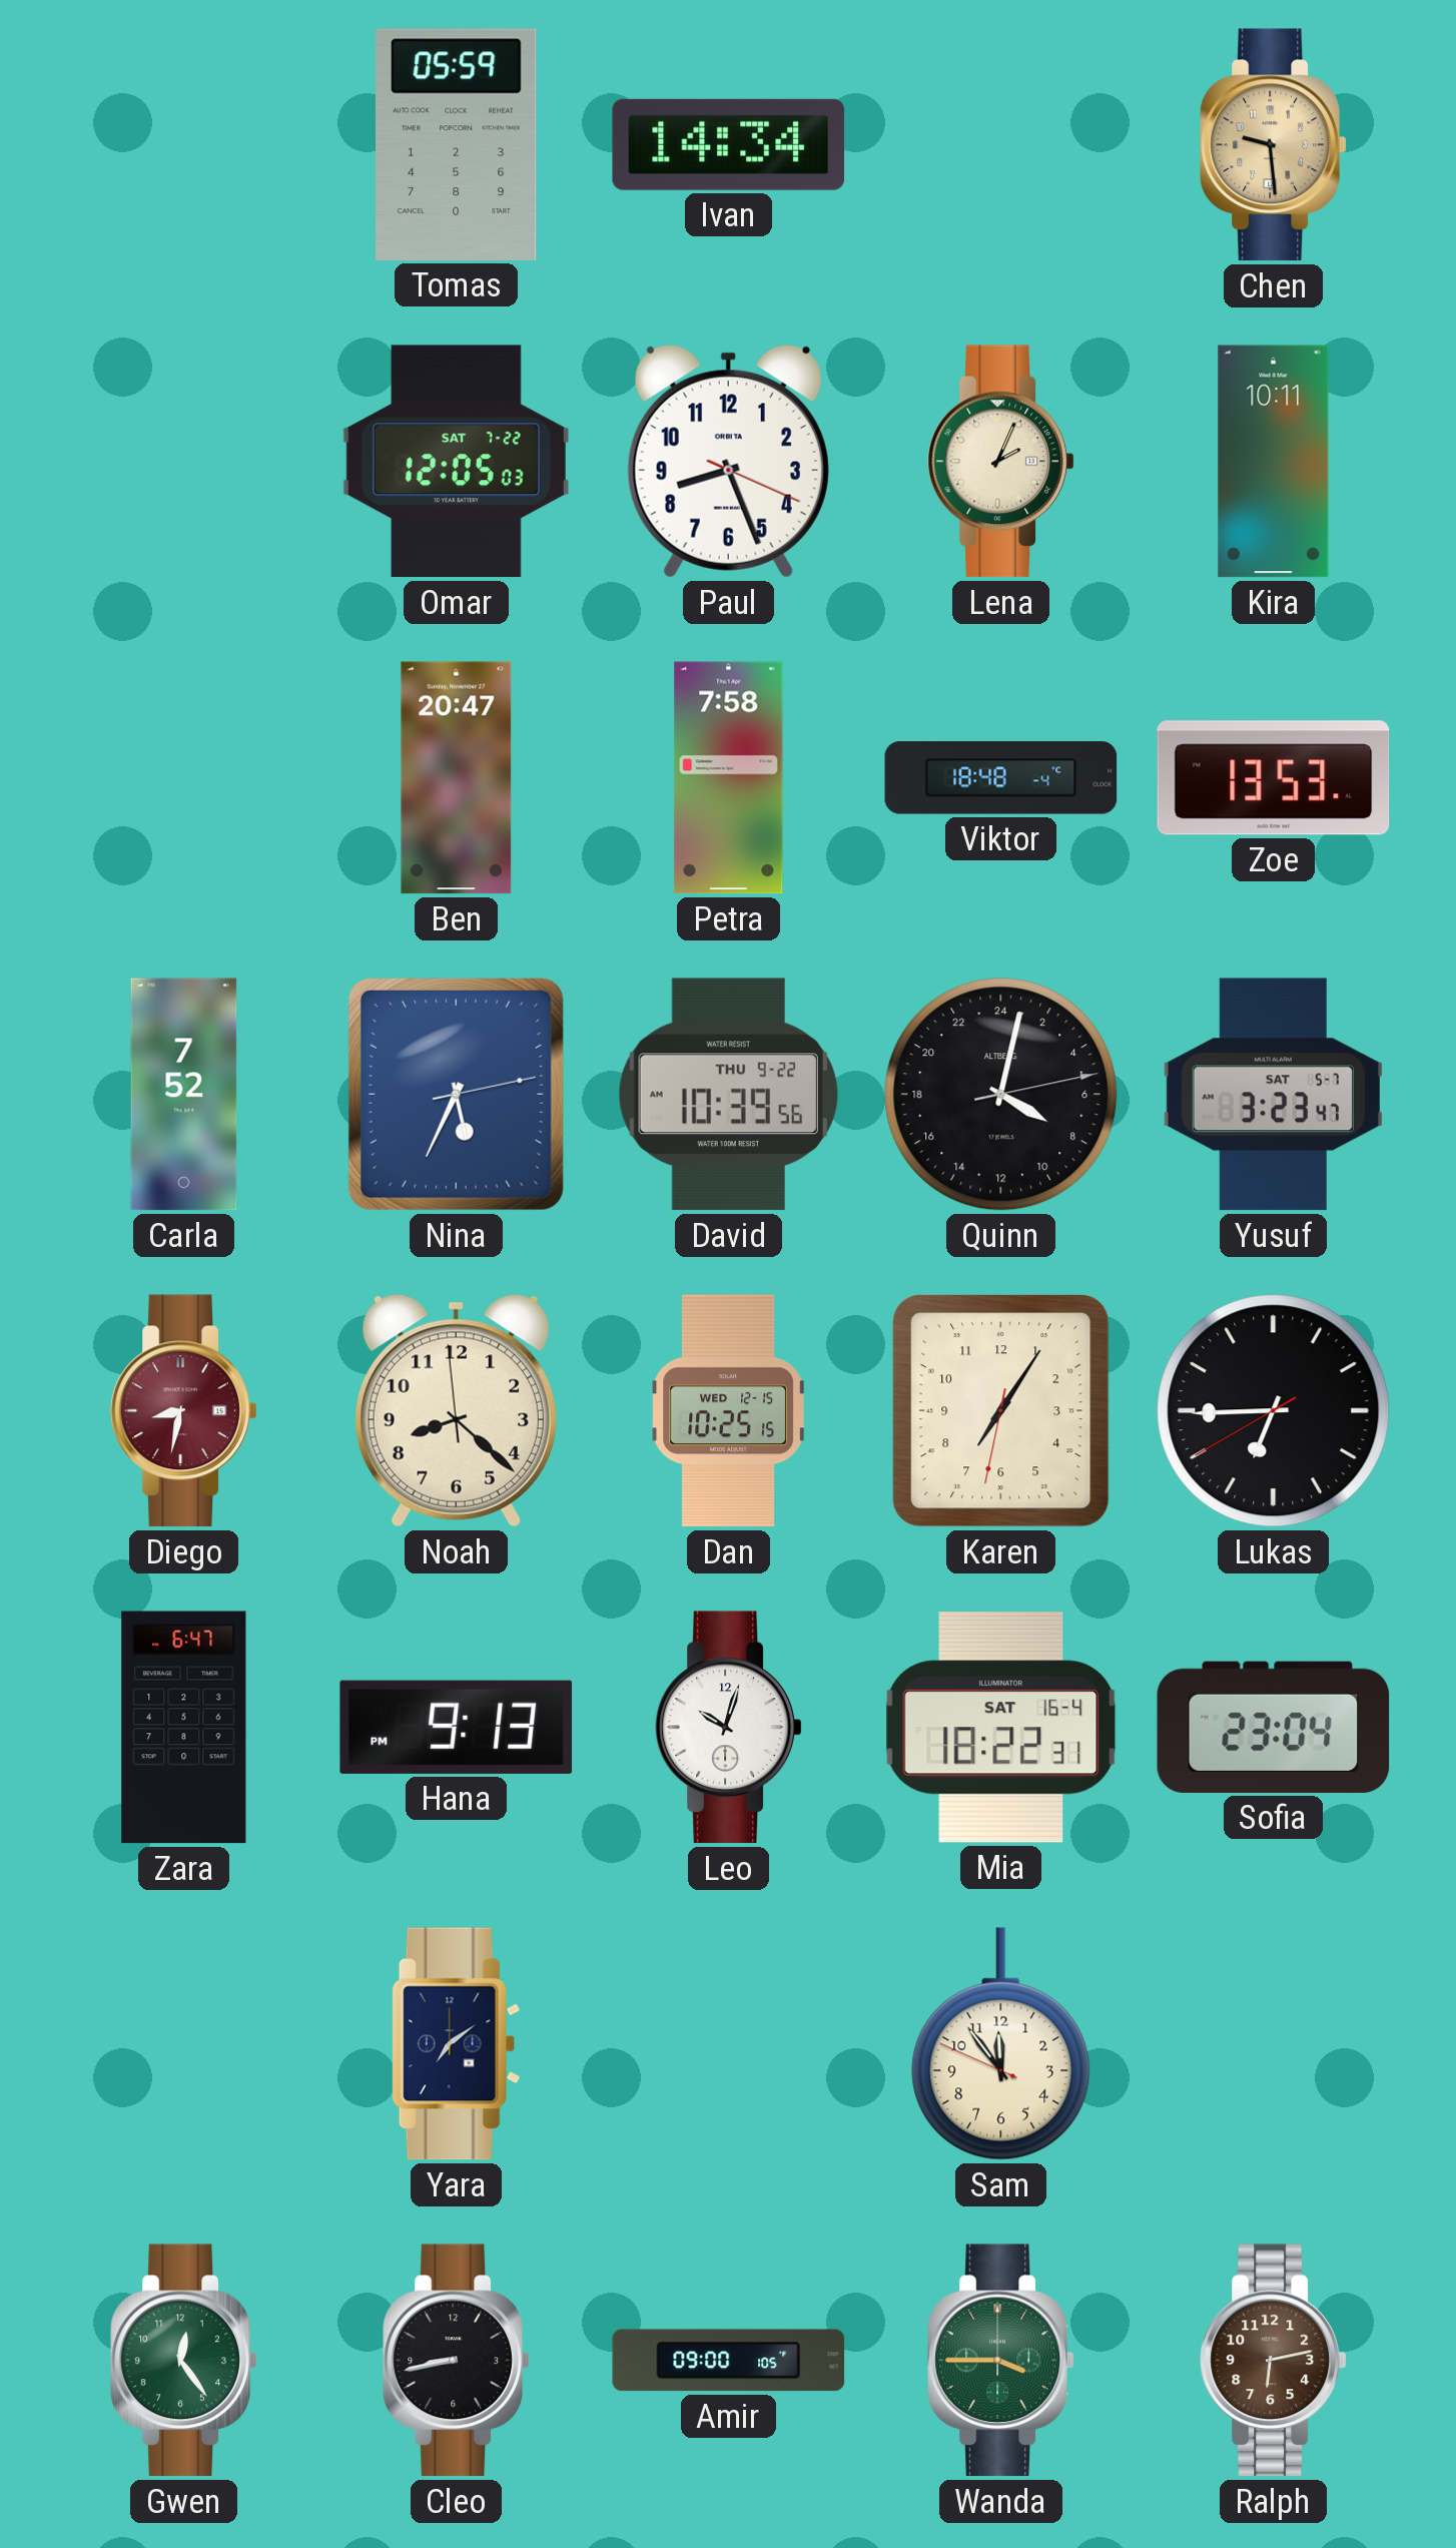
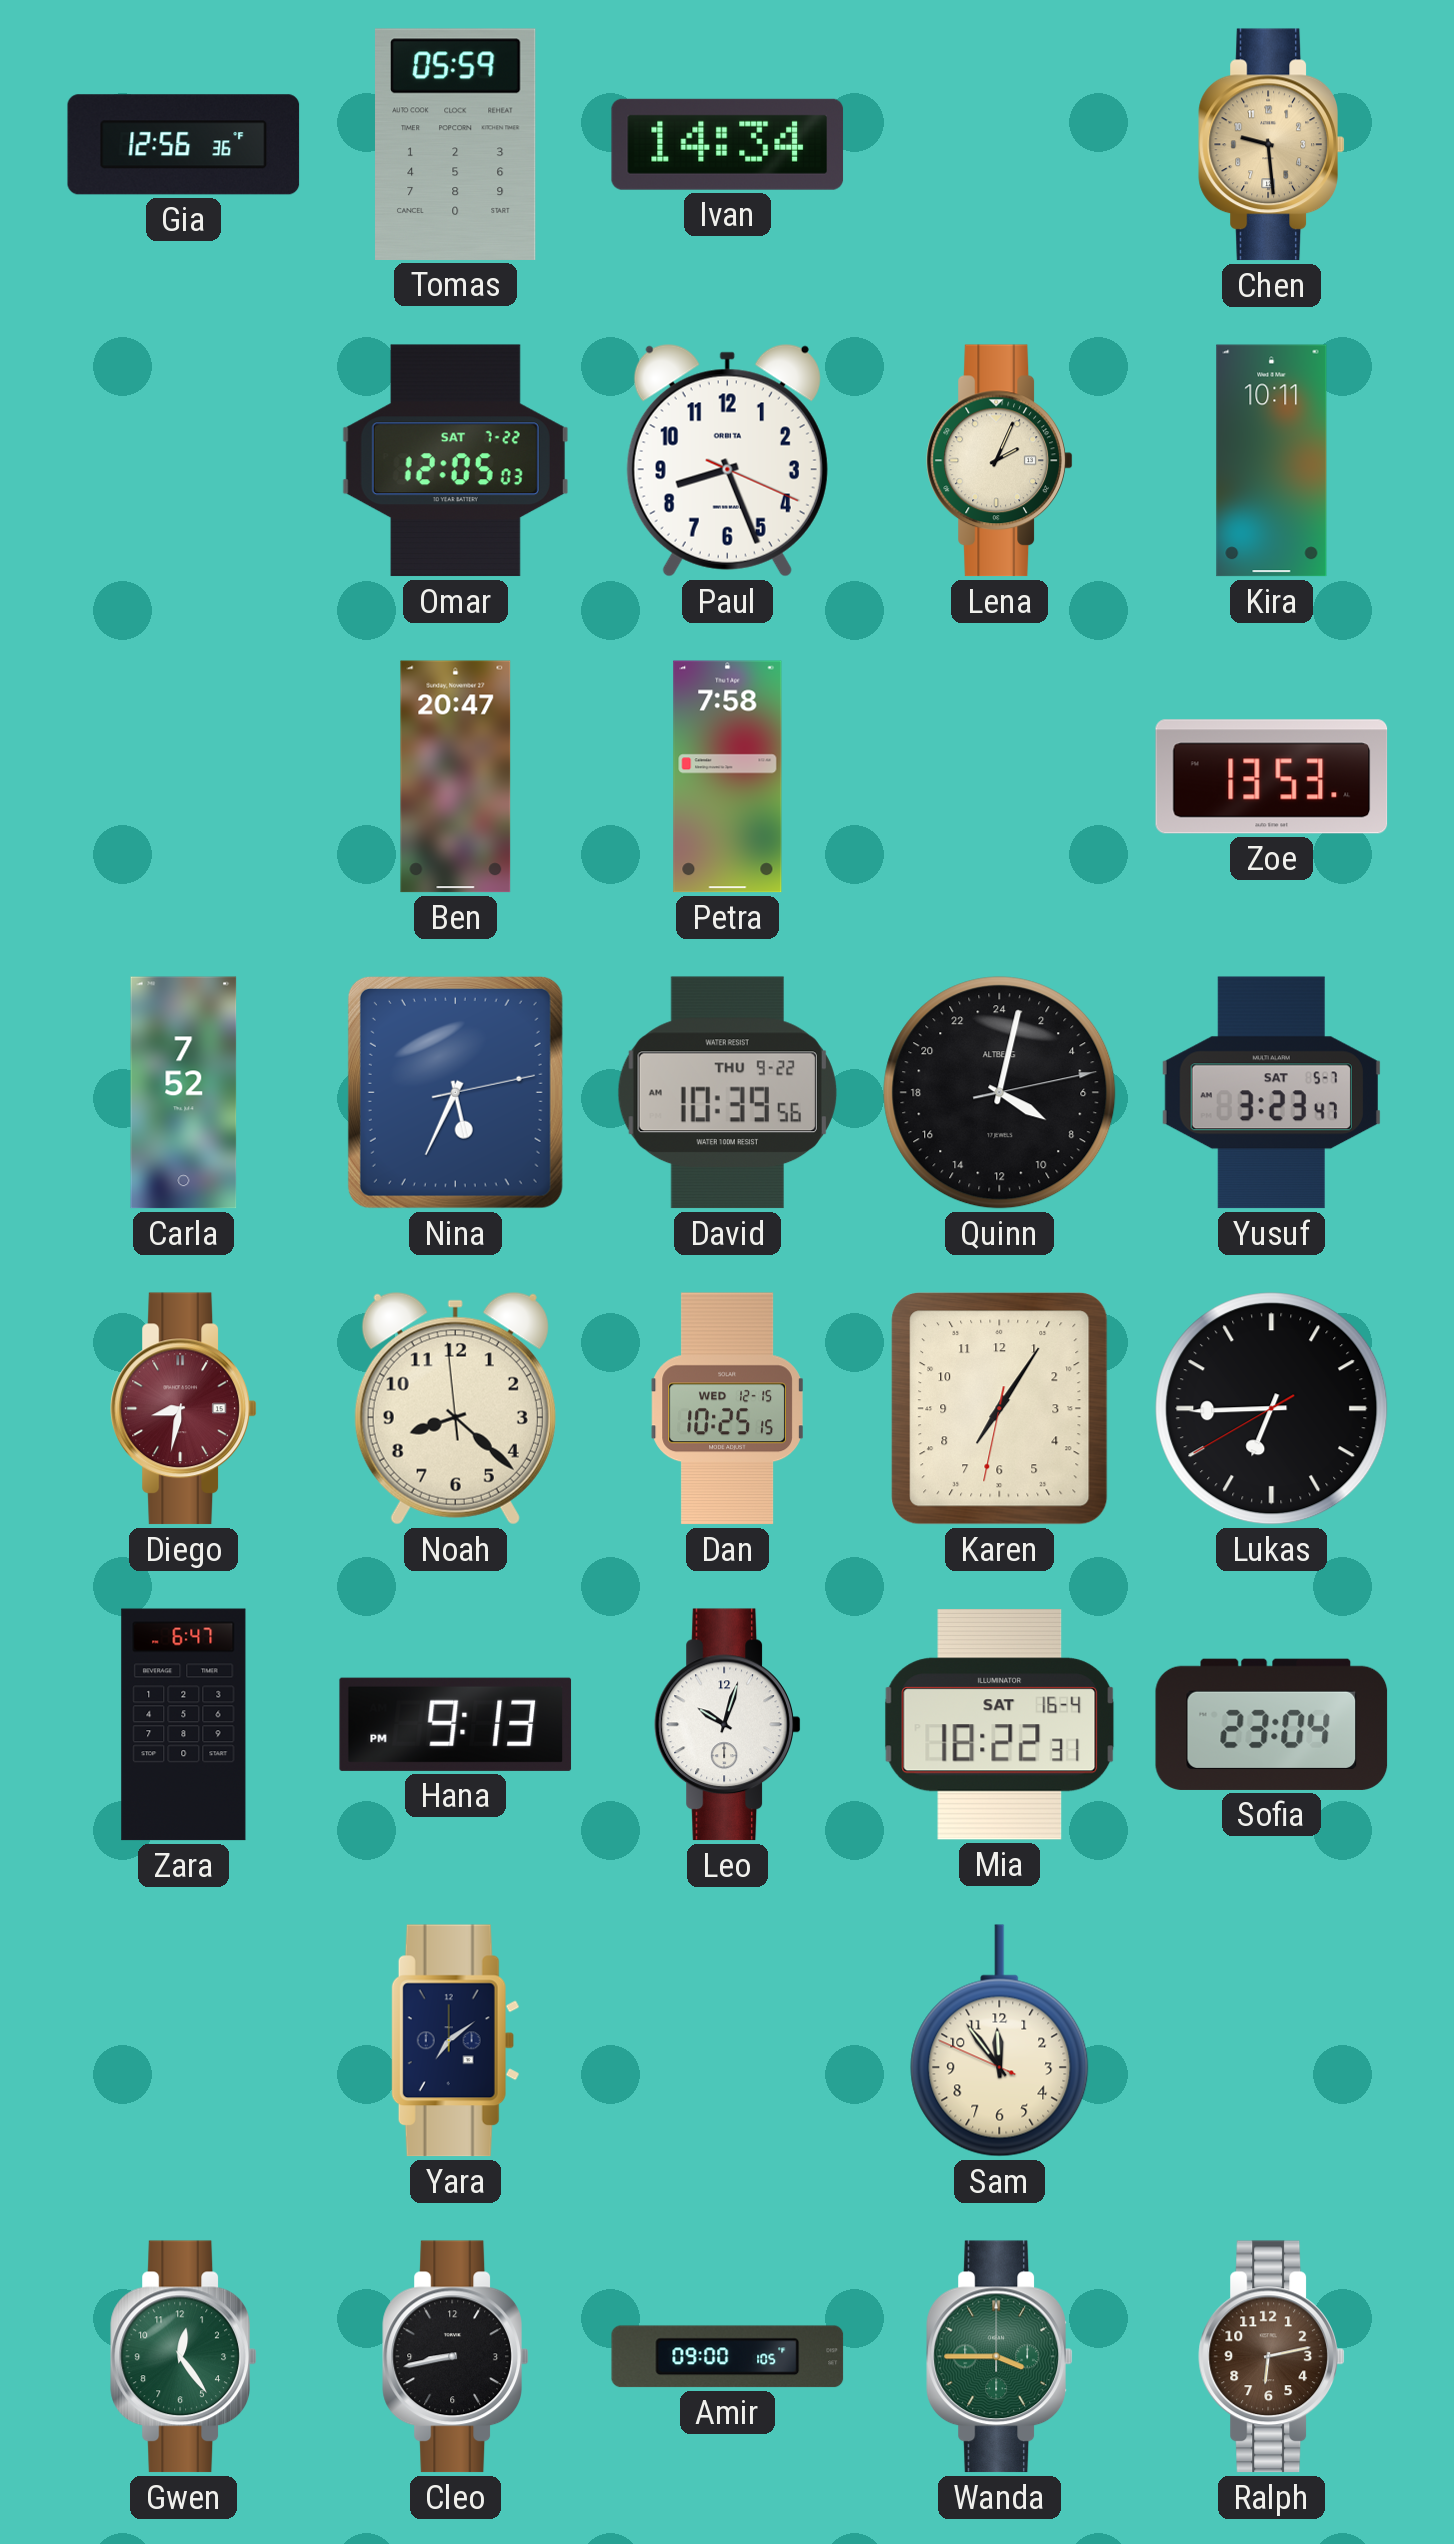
Gia: none -> 12:56 (184, 145)
Viktor: 18:48 -> none (1001, 778)
